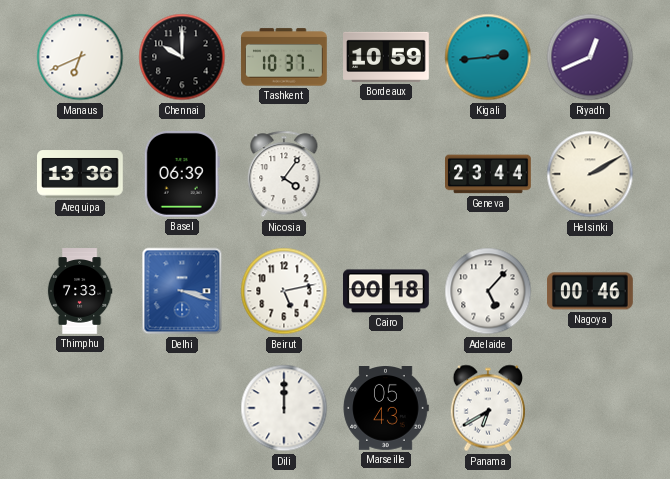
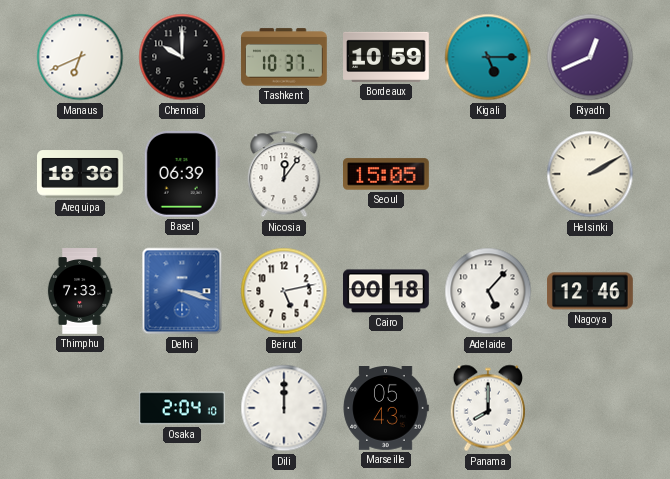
Kigali: 2:44 -> 5:15 (488, 57)
Arequipa: 13:36 -> 18:36 (81, 174)
Nicosia: 4:06 -> 12:06 (284, 174)
Seoul: none -> 15:05 (387, 174)
Geneva: 23:44 -> none (489, 174)
Nagoya: 00:46 -> 12:46 (591, 291)
Osaka: none -> 2:04 (182, 408)
Panama: 6:40 -> 8:00 (487, 408)
